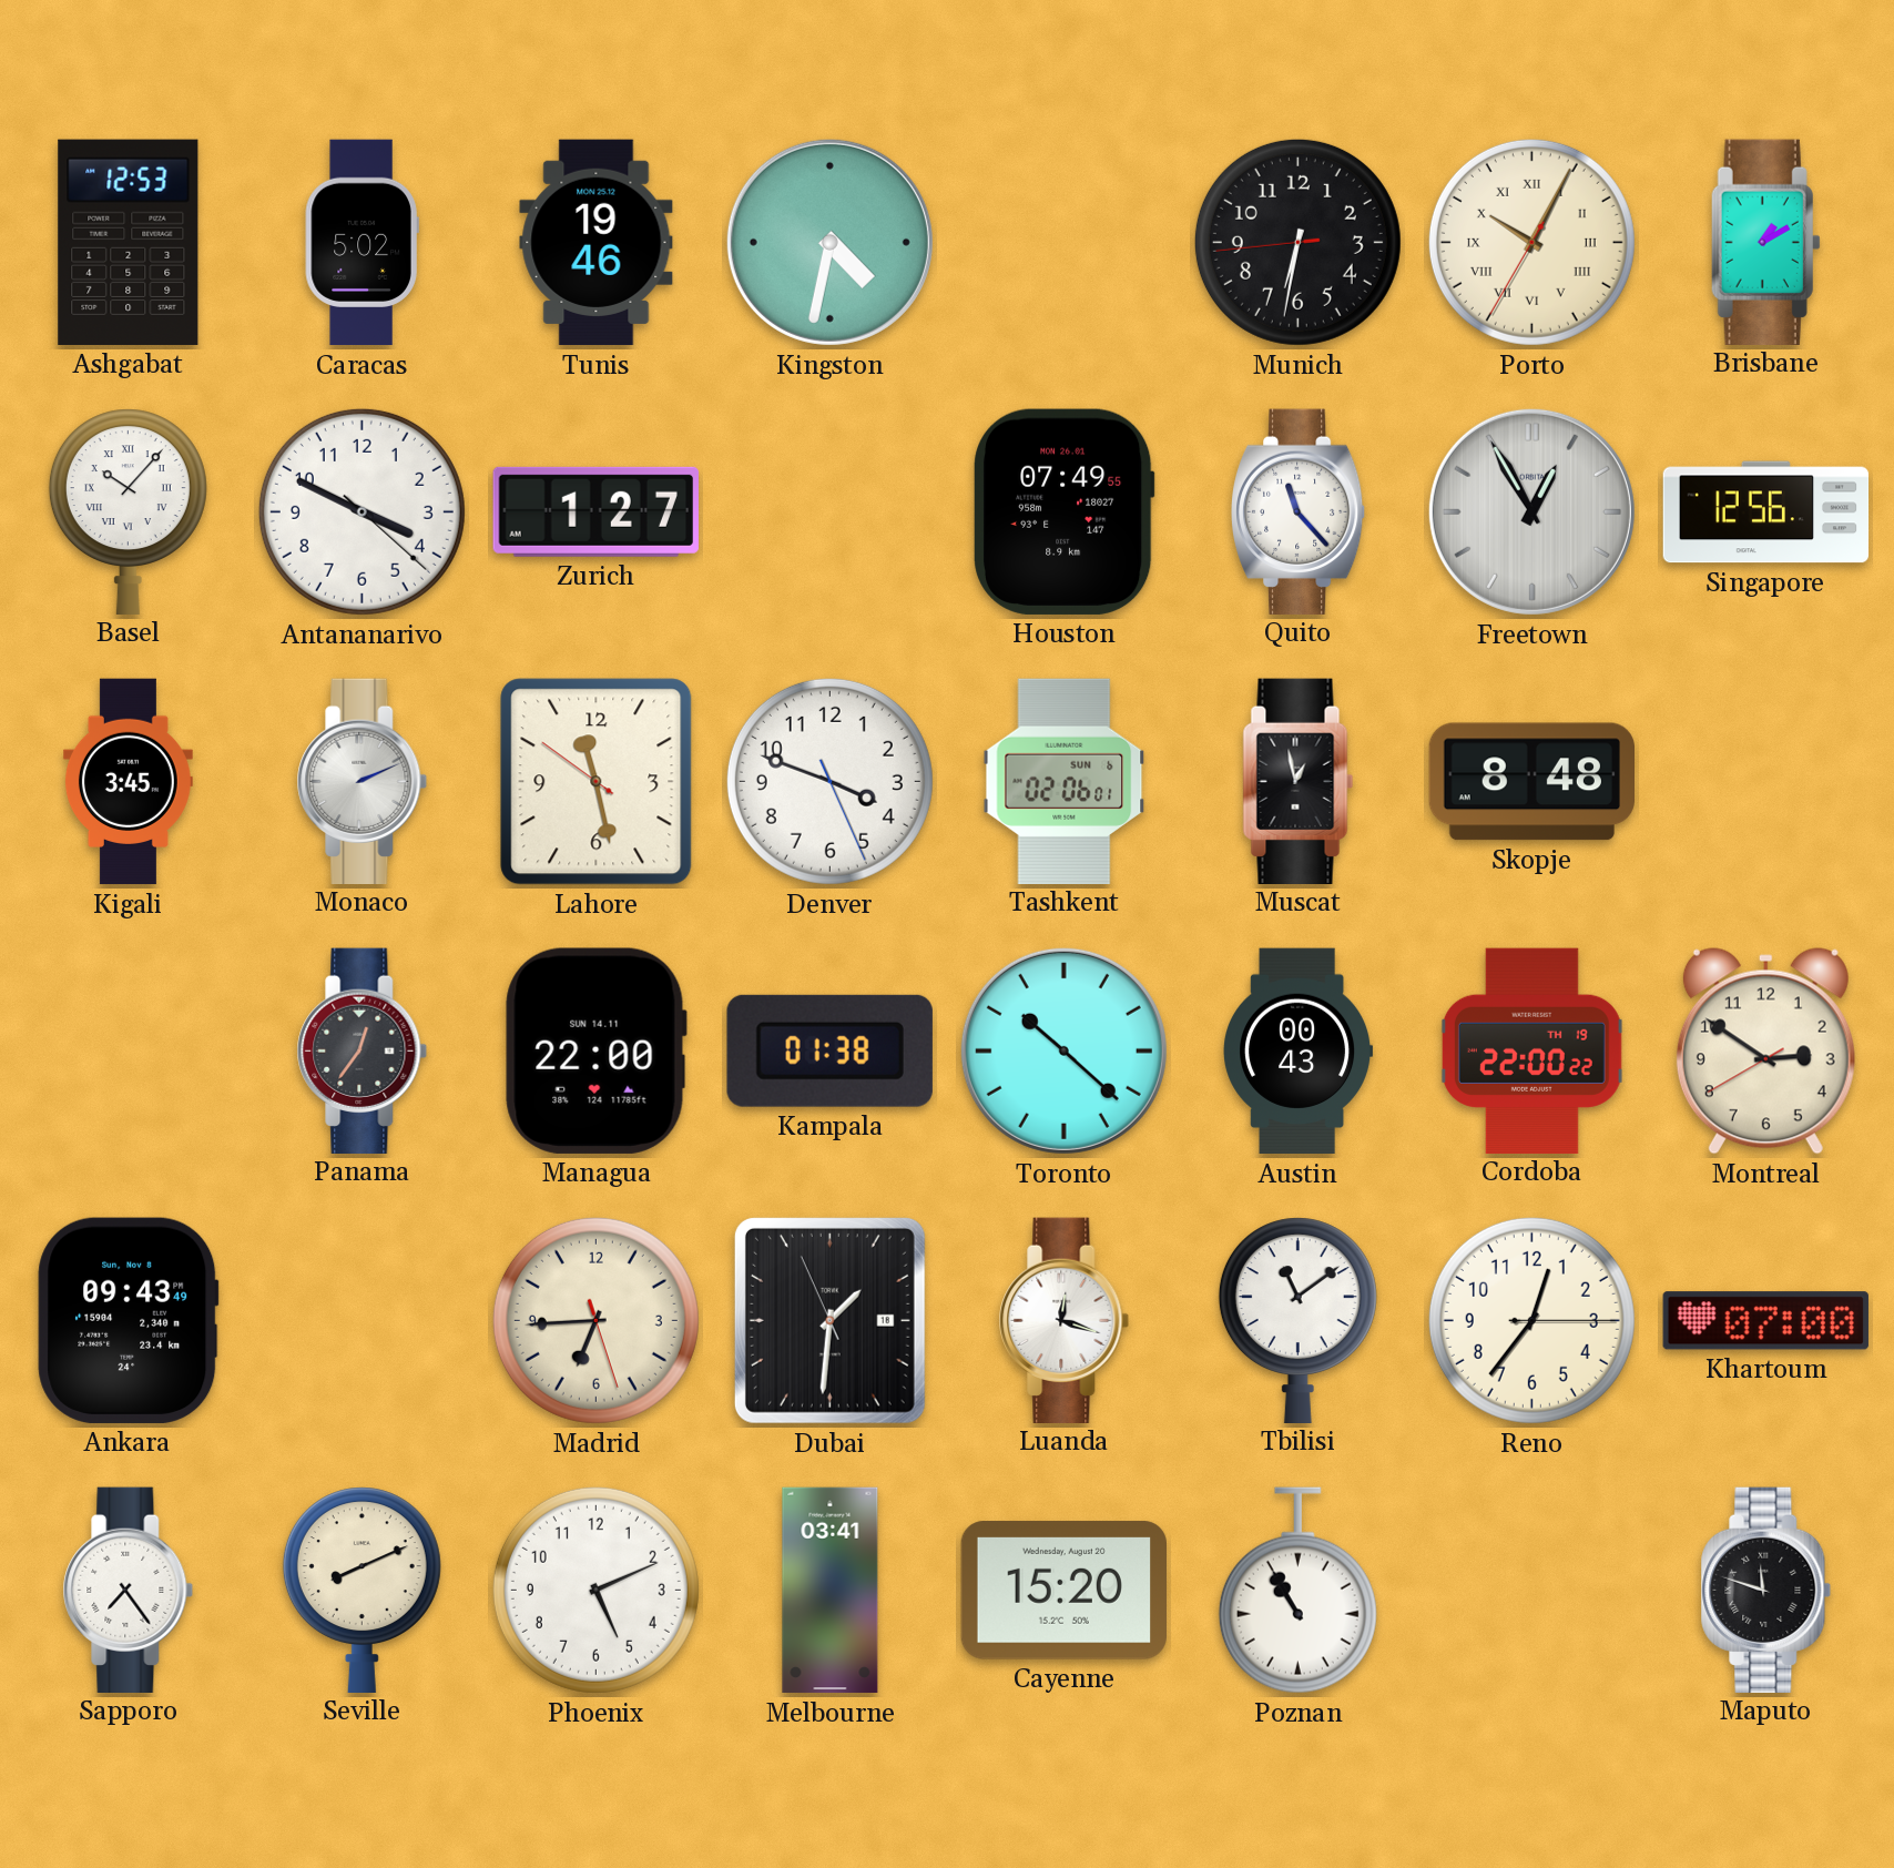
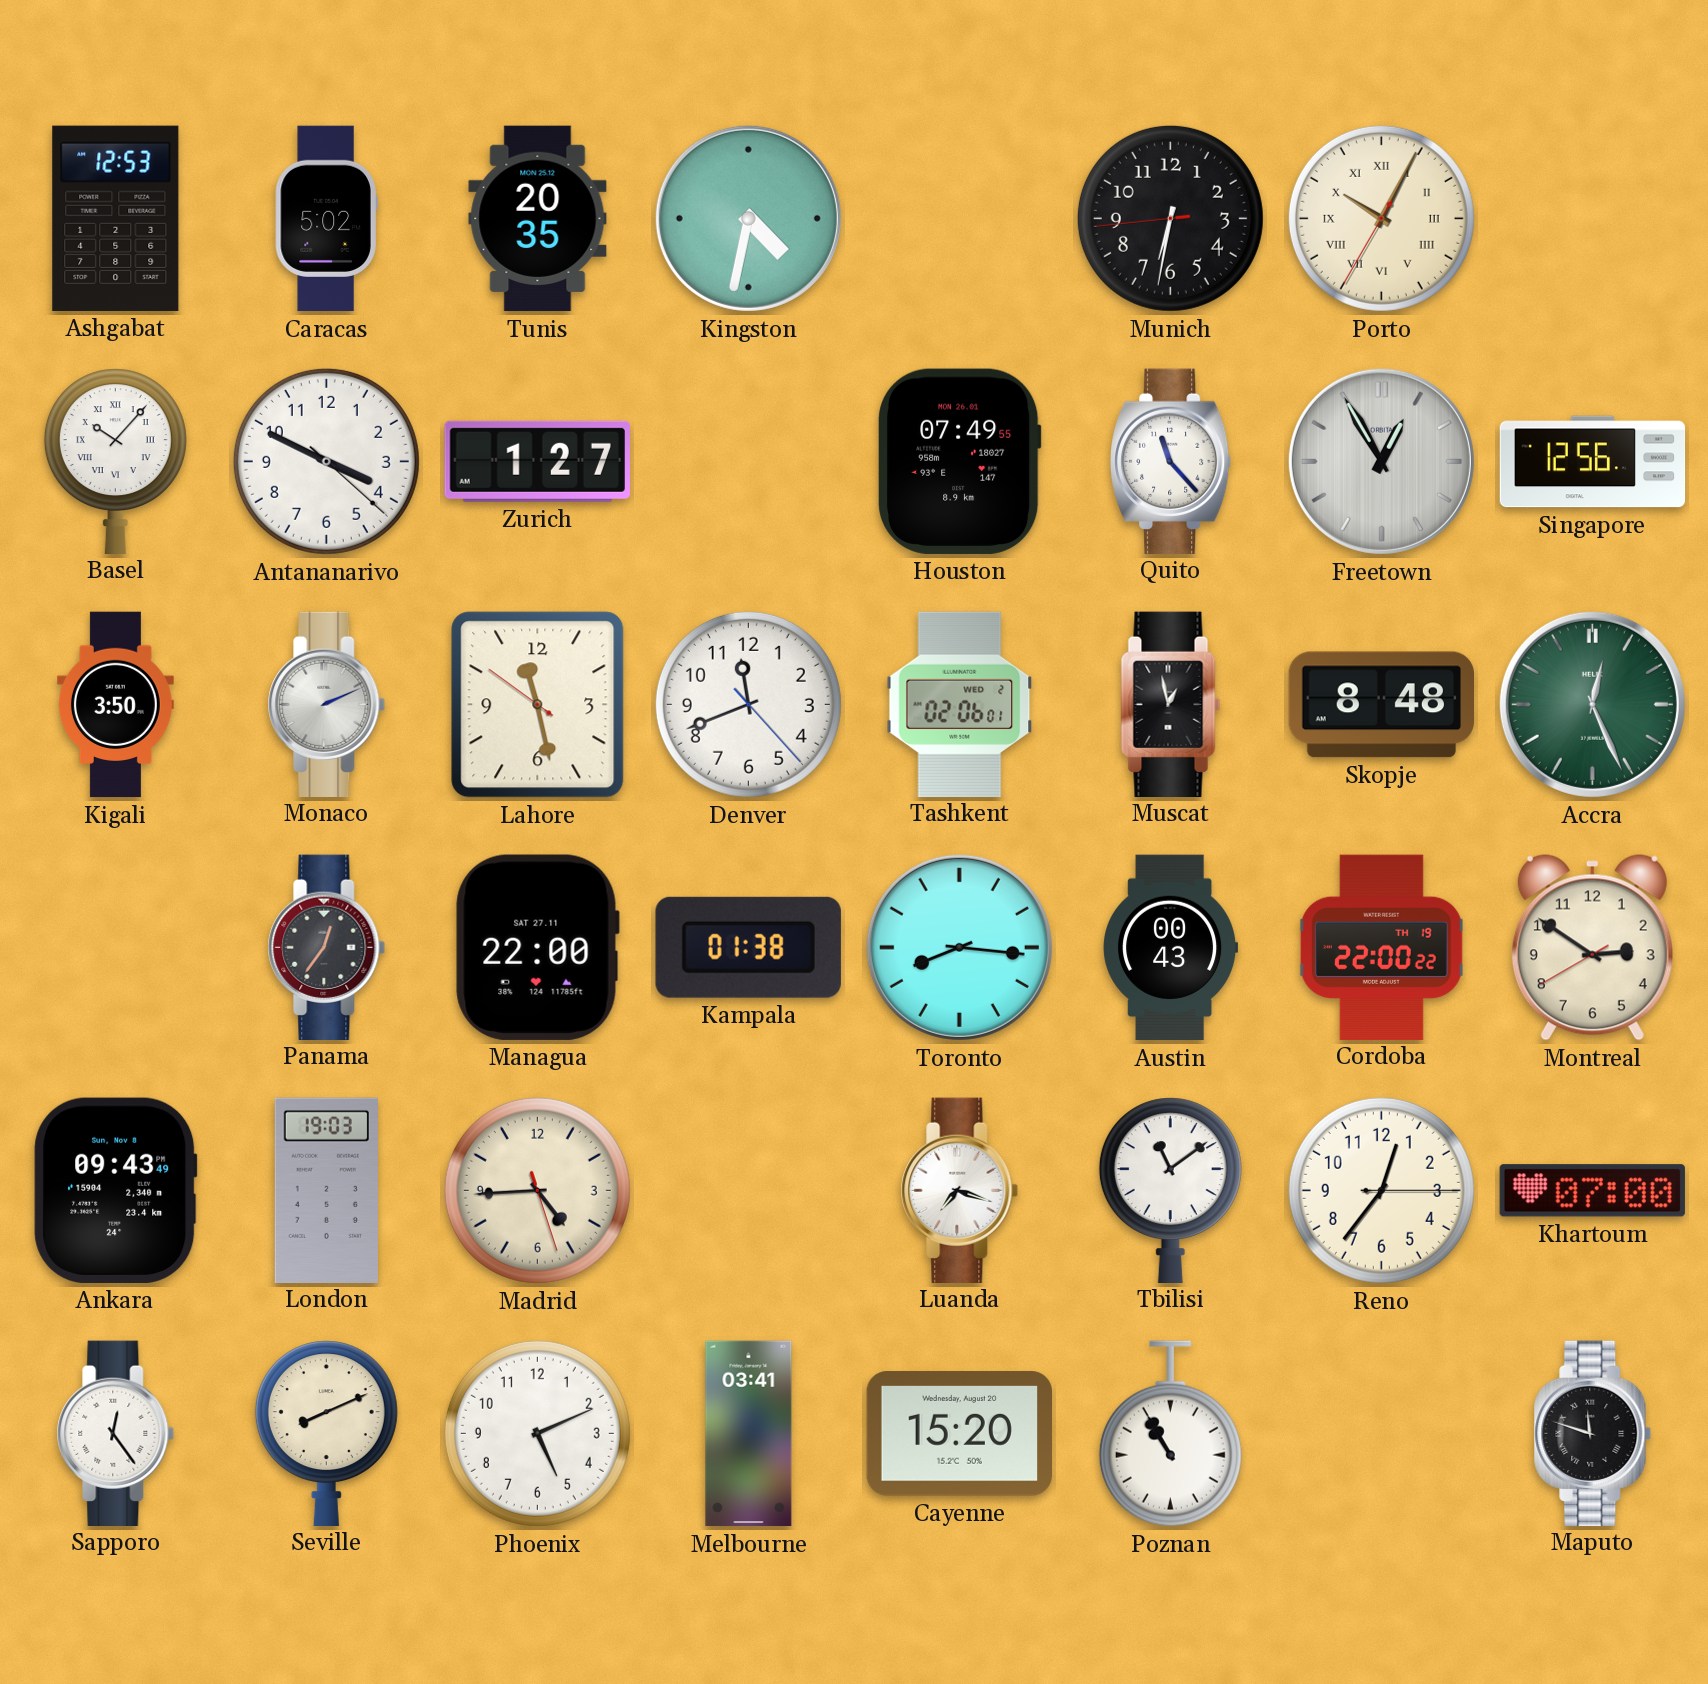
Tunis: 19:46 -> 20:35 (538, 219)
Brisbane: 1:10 -> none (1765, 242)
Kigali: 3:45 -> 3:50 (115, 705)
Denver: 3:48 -> 11:41 (748, 704)
Tashkent date: SUN 6 -> WED 2 (960, 704)
Accra: none -> 12:26 (1592, 704)
Managua date: SUN 14.11 -> SAT 27.11 (537, 947)
Toronto: 10:22 -> 8:16 (959, 947)
London: none -> 19:03 (326, 1190)
Madrid: 6:44 -> 4:44 (537, 1190)
Dubai: 1:30 -> none (829, 1320)
Luanda: 12:18 -> 7:18 (960, 1190)
Sapporo: 7:24 -> 12:24 (116, 1433)
